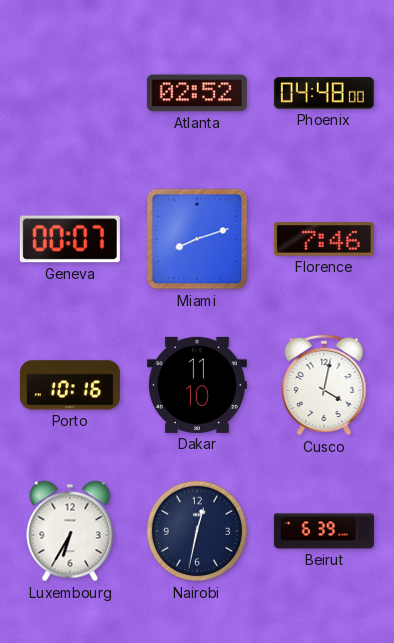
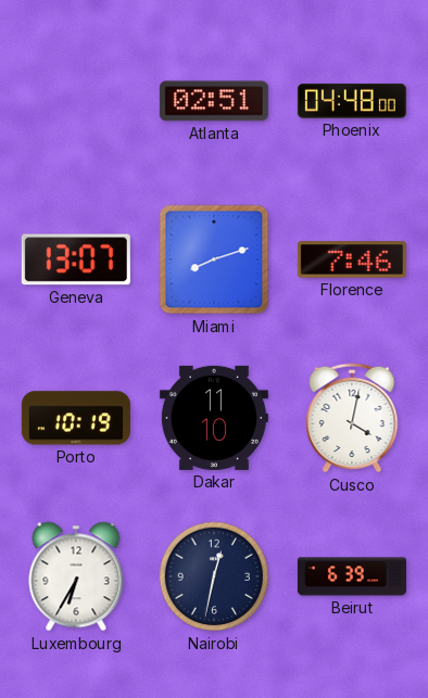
Atlanta: 02:52 -> 02:51 (214, 101)
Geneva: 00:07 -> 13:07 (76, 259)
Porto: 10:16 -> 10:19 (76, 418)
